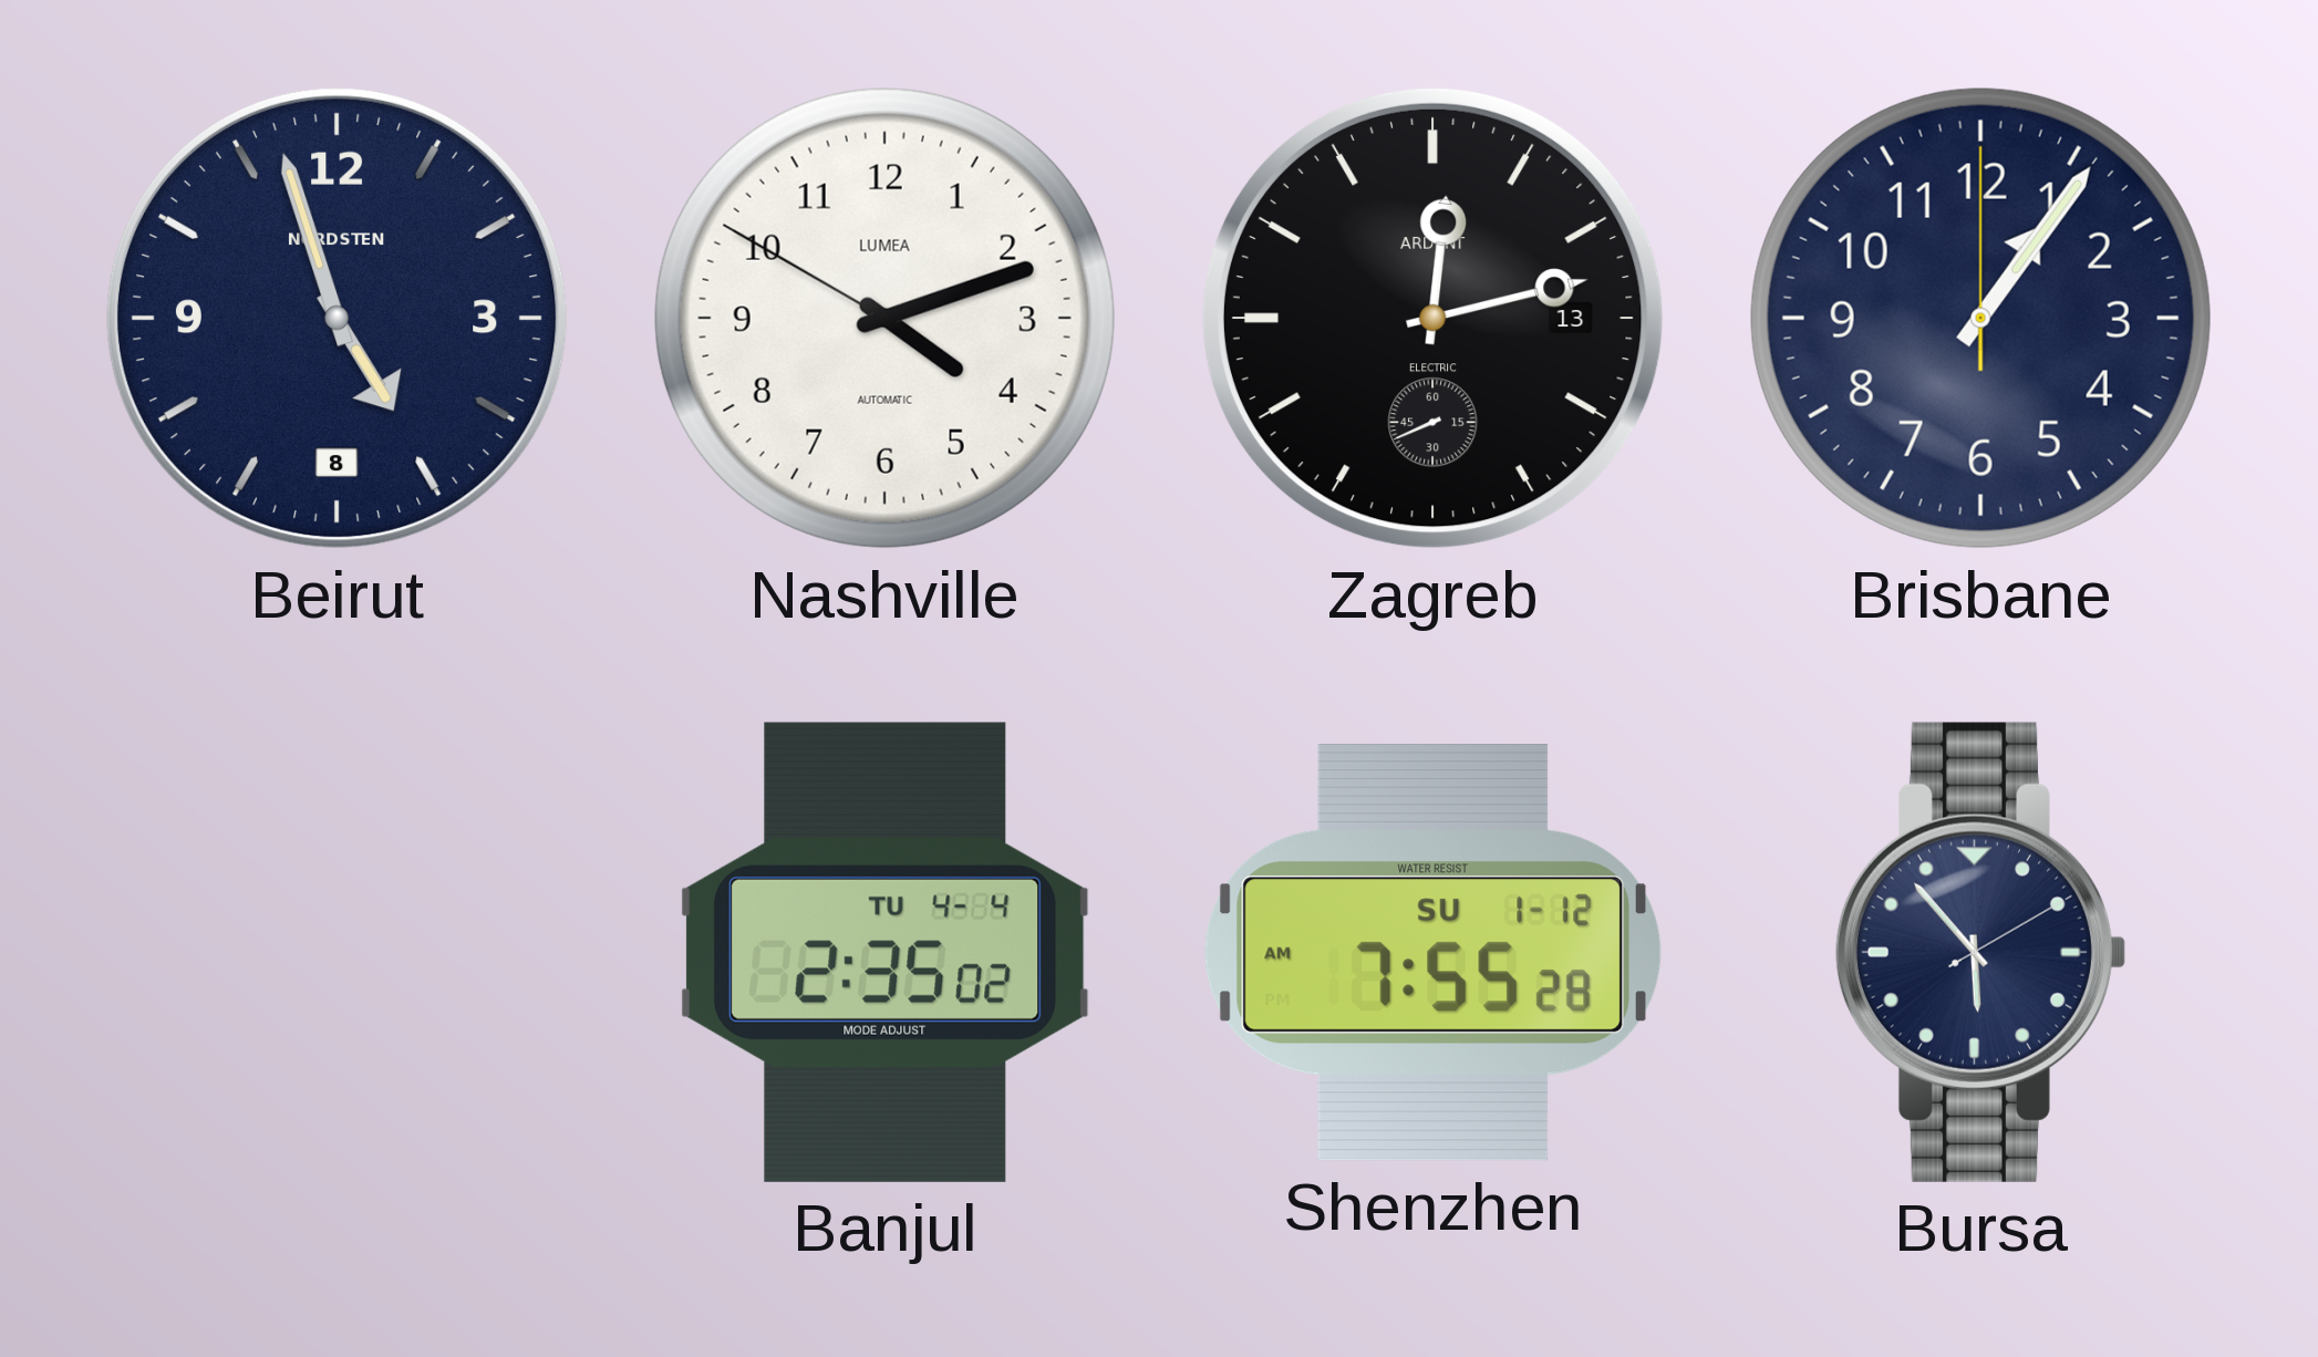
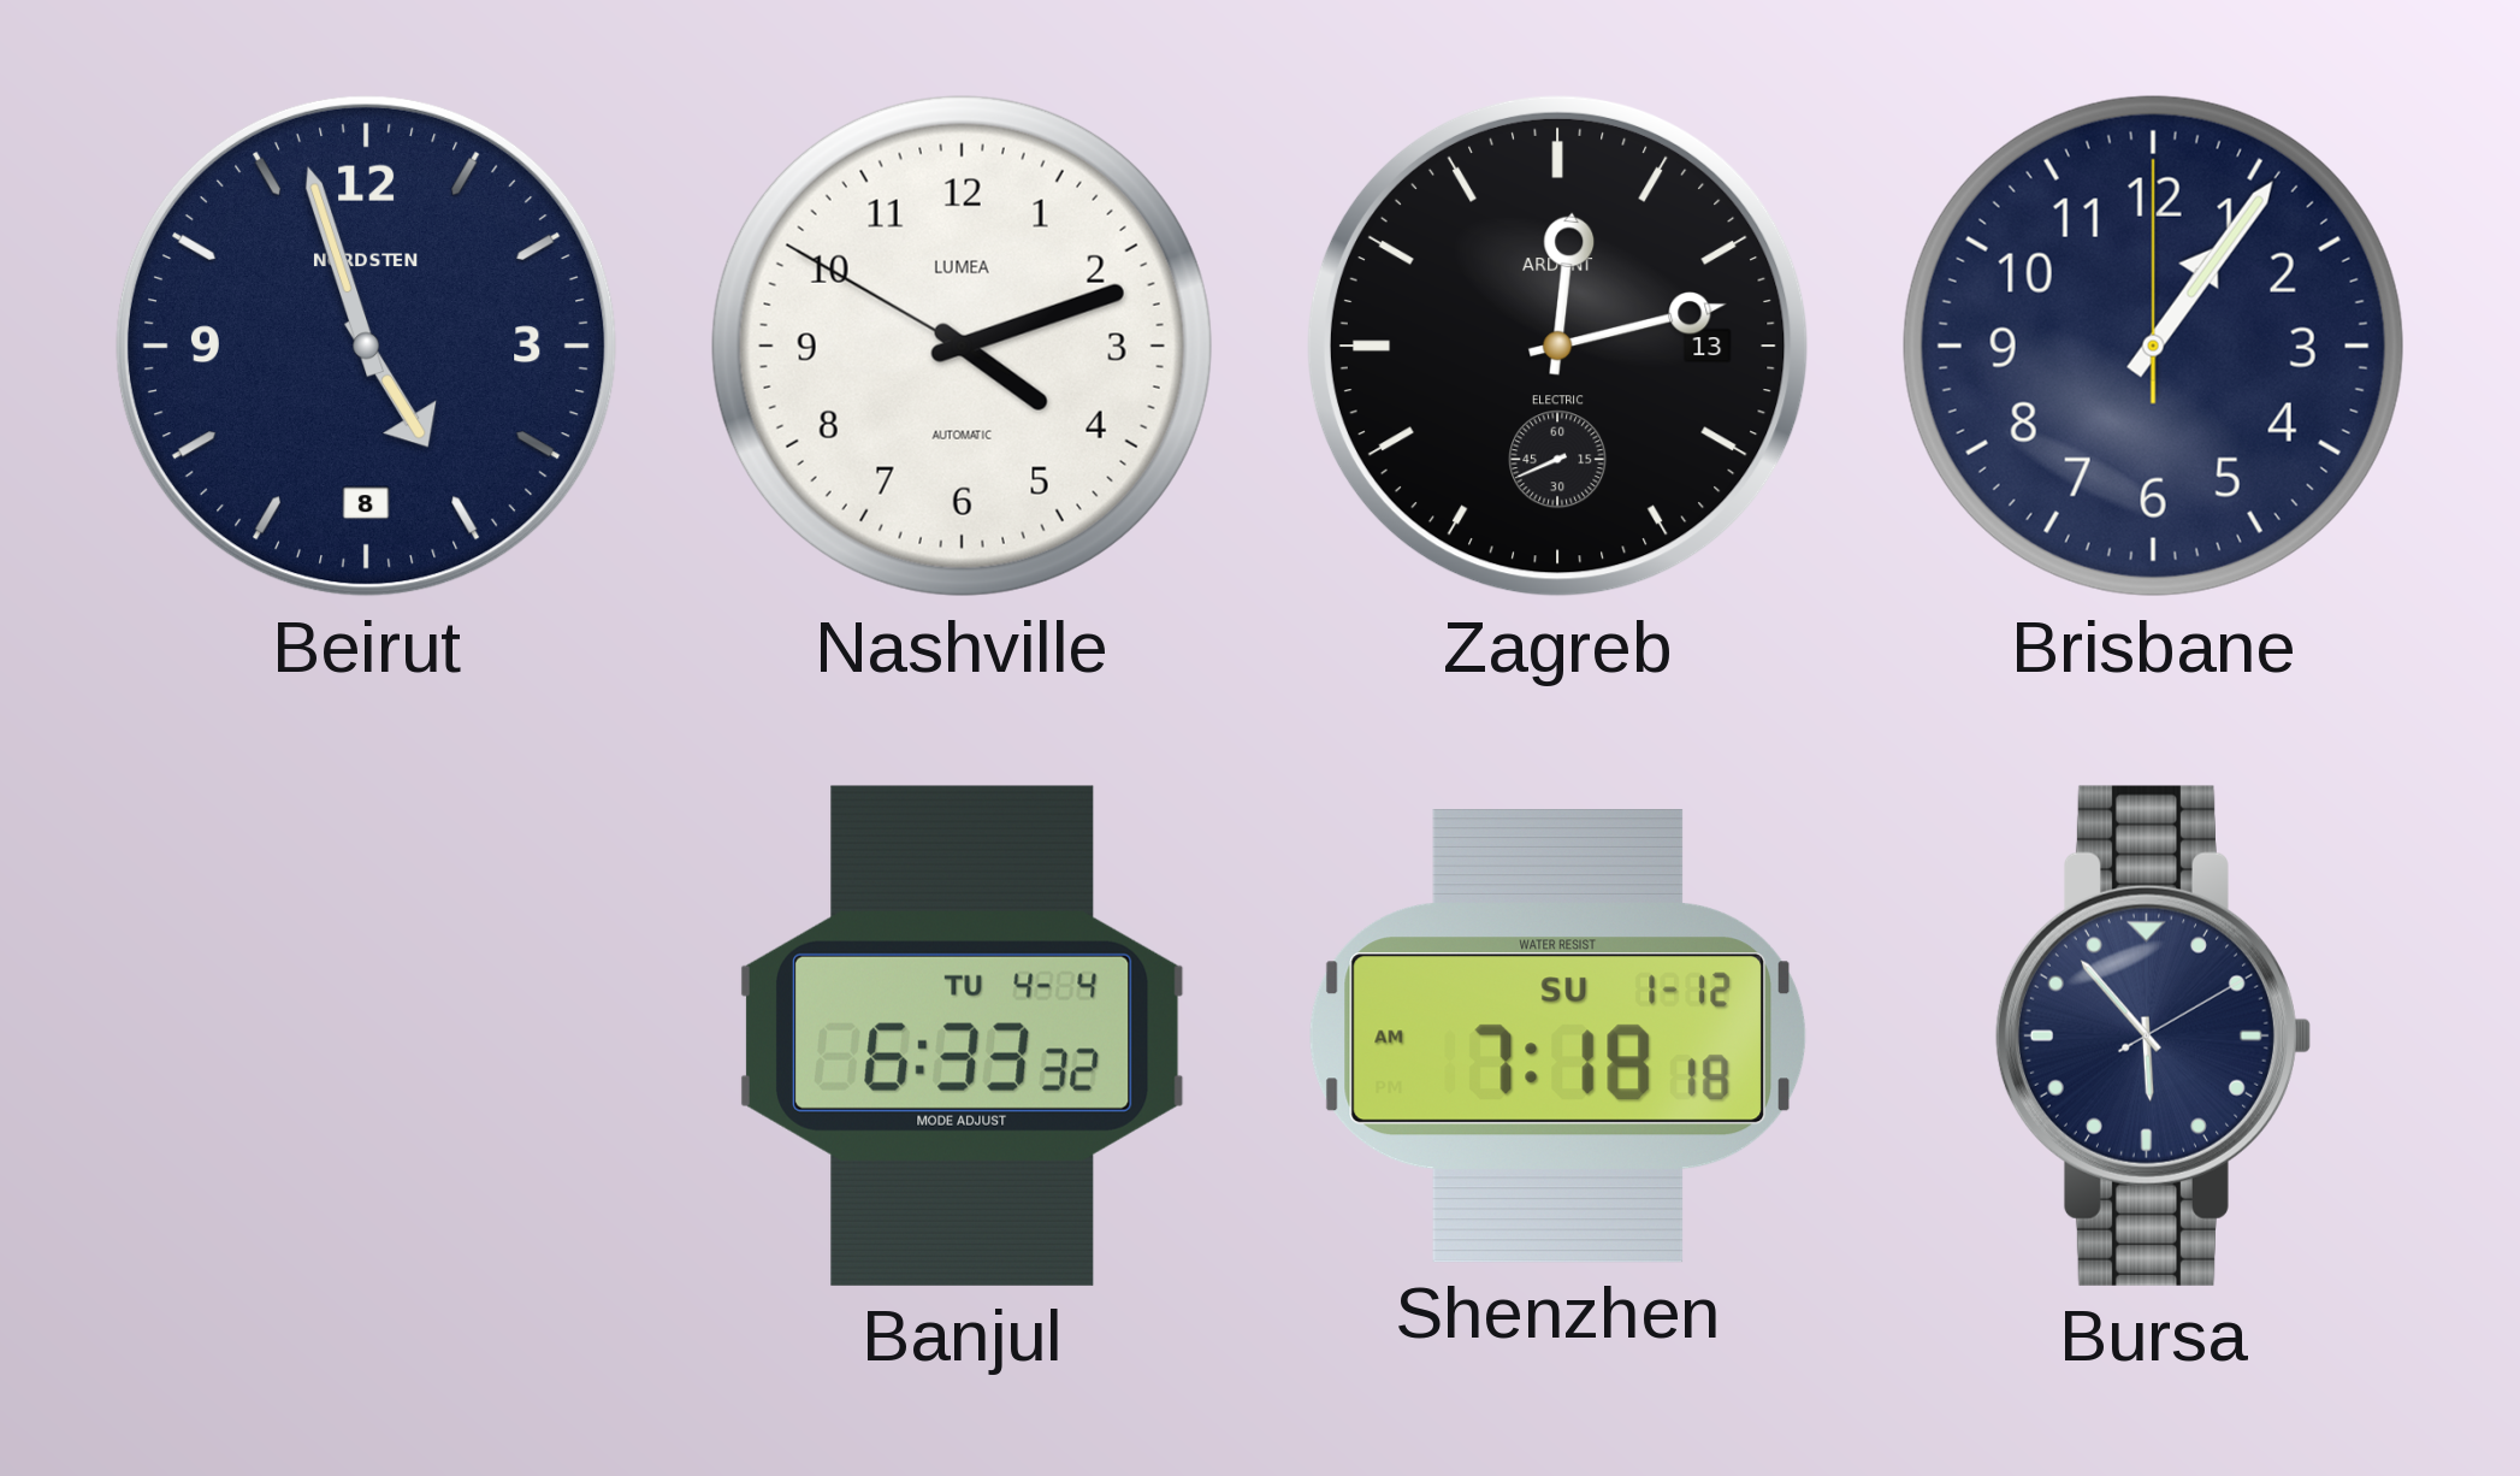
Banjul: 2:35 -> 6:33 (962, 1035)
Shenzhen: 7:55 -> 7:18 (1558, 1037)
